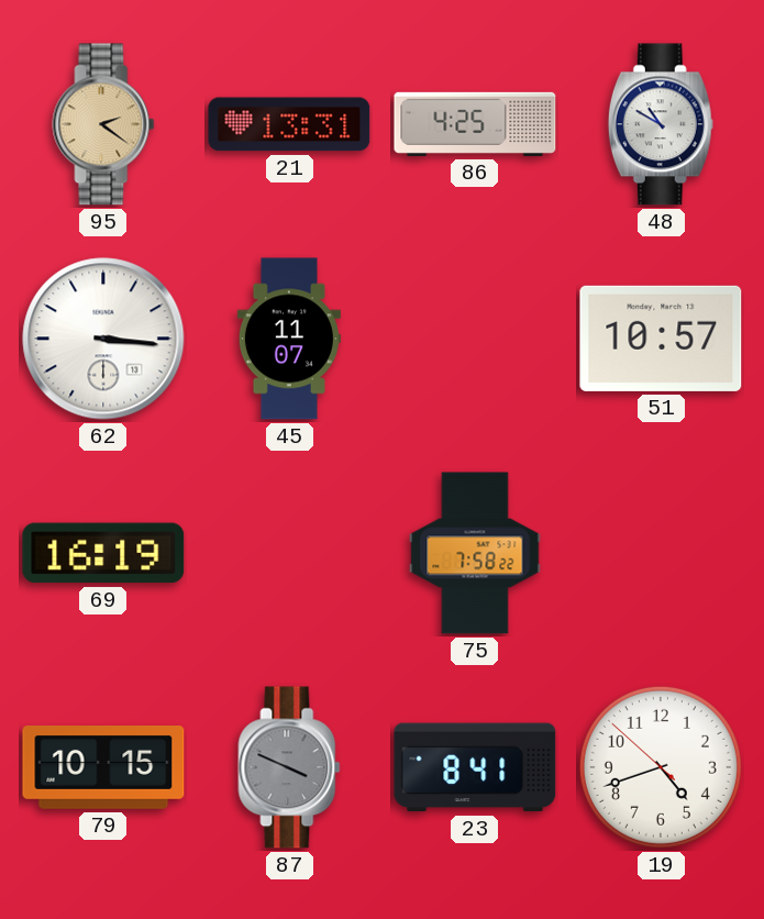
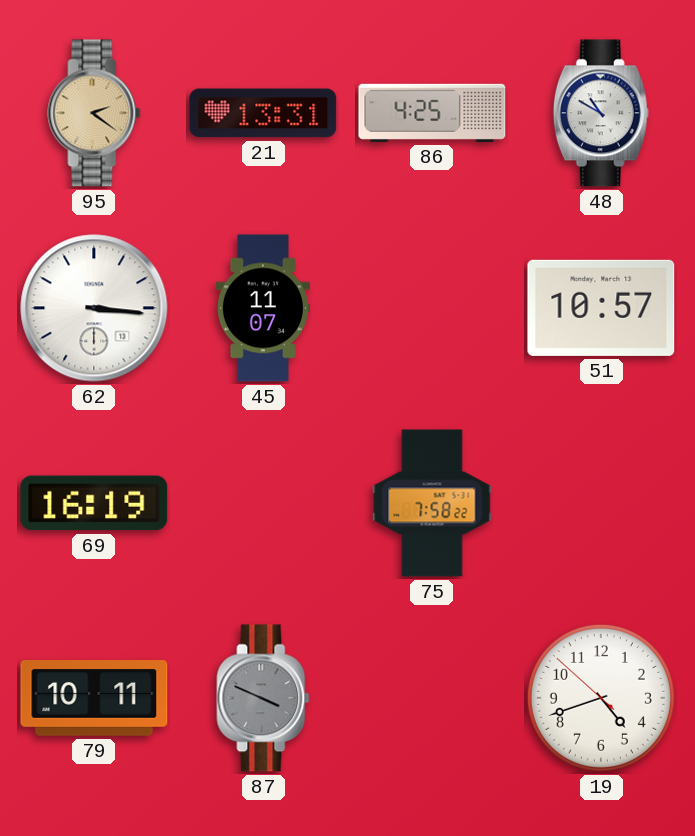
79: 10:15 -> 10:11 (94, 699)
23: 8:41 -> none (475, 767)
